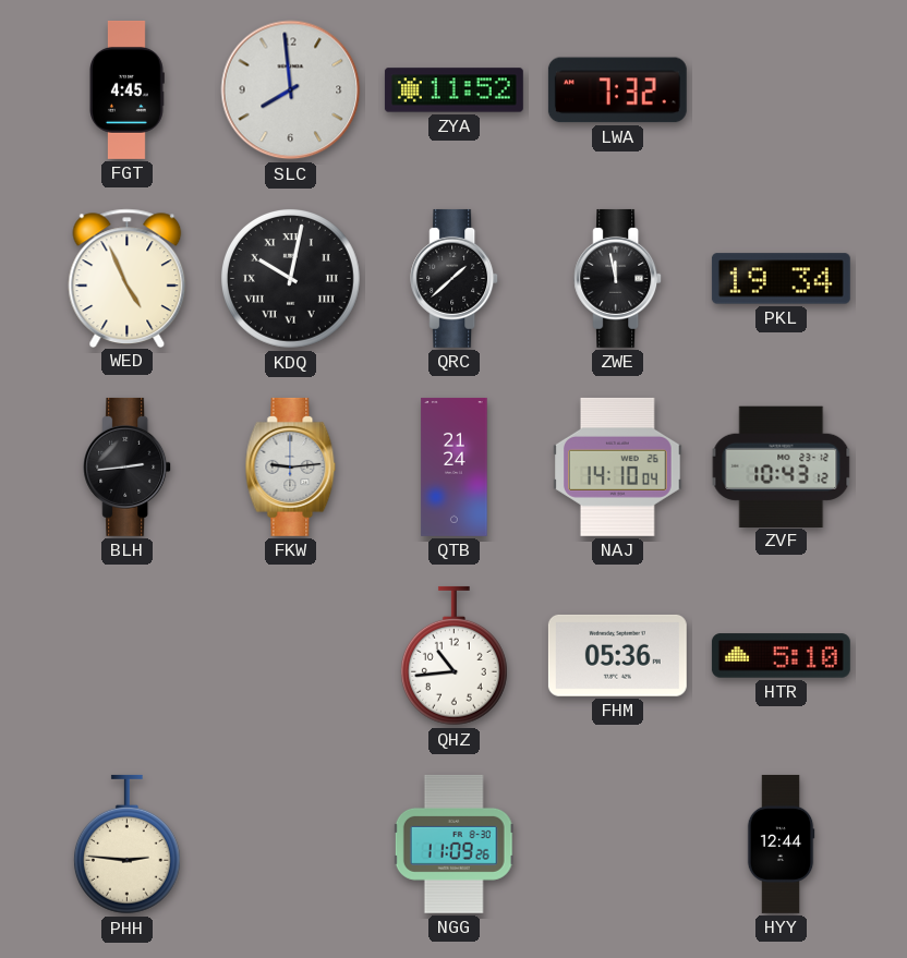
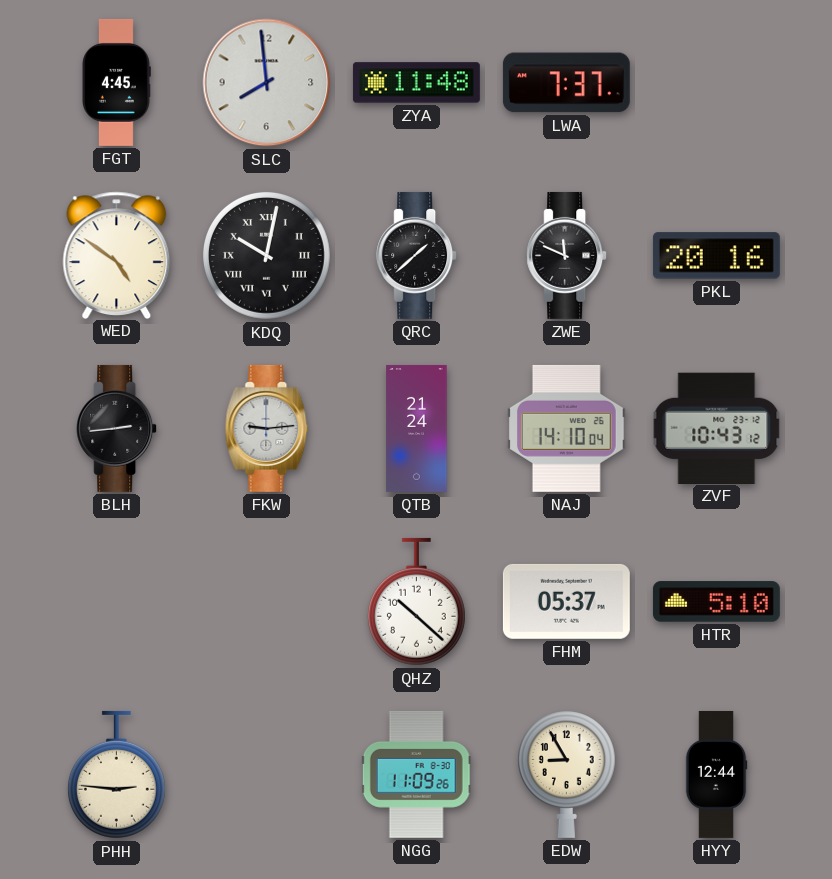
ZYA: 11:52 -> 11:48 (416, 83)
LWA: 7:32 -> 7:37 (566, 83)
WED: 4:56 -> 4:51 (117, 255)
ZWE: 11:58 -> 11:49 (567, 255)
PKL: 19:34 -> 20:16 (716, 256)
QHZ: 10:44 -> 10:22 (416, 602)
FHM: 05:36 -> 05:37 (566, 601)
EDW: none -> 8:55 (566, 774)
